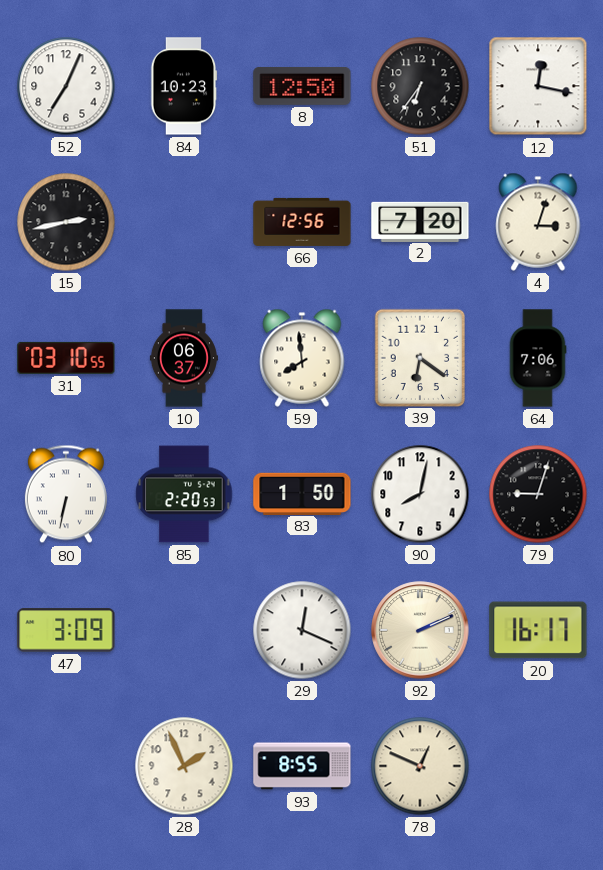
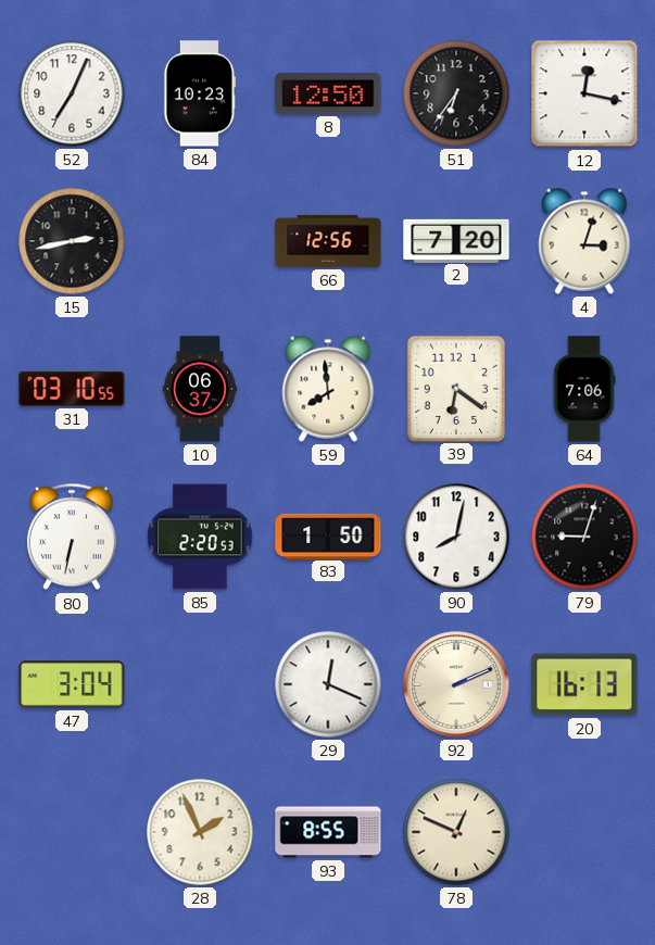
47: 3:09 -> 3:04 (72, 684)
20: 16:17 -> 16:13 (584, 684)
